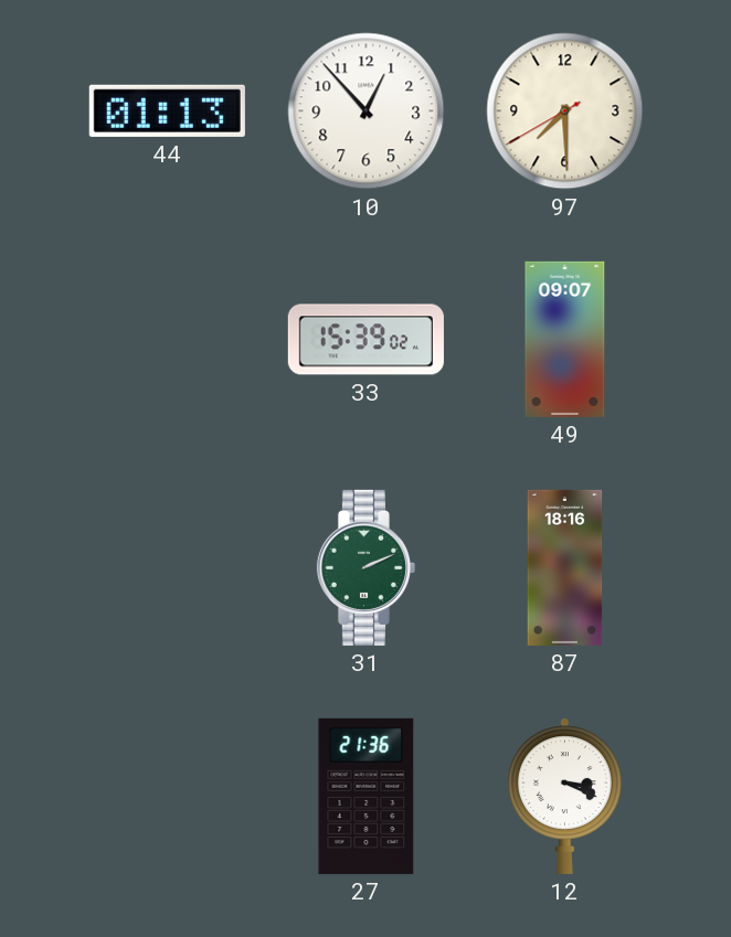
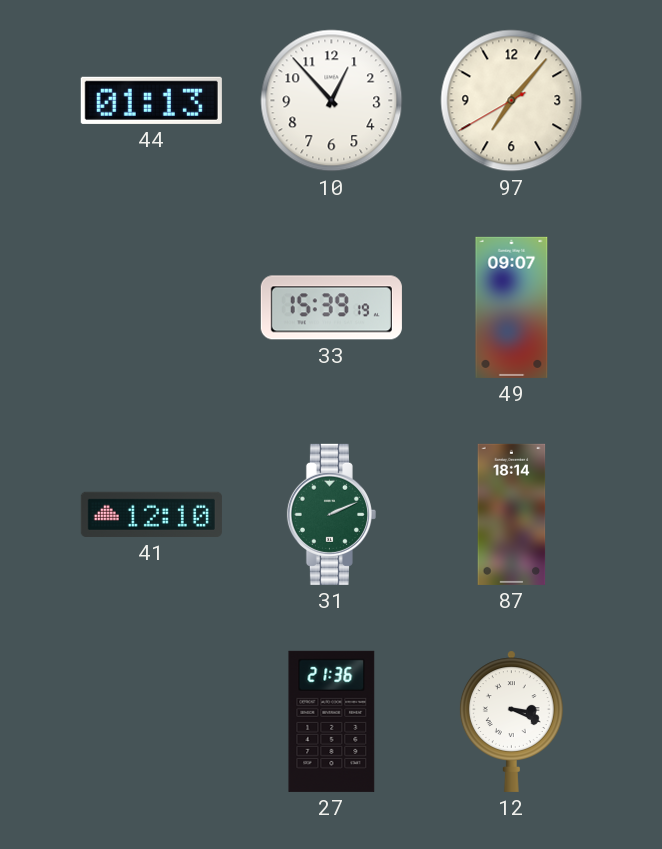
97: 7:29 -> 7:06 (512, 101)
33: 15:39:02 -> 15:39:19 (331, 308)
41: none -> 12:10 (151, 514)
87: 18:16 -> 18:14 (512, 514)
